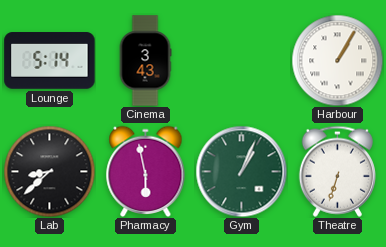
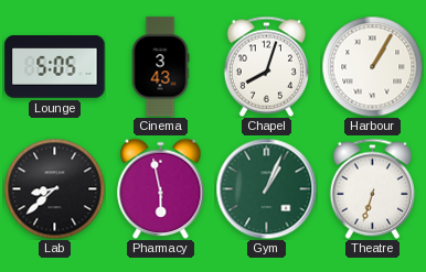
Lounge: 5:14 -> 5:05 (55, 67)
Chapel: none -> 8:03 (266, 66)
